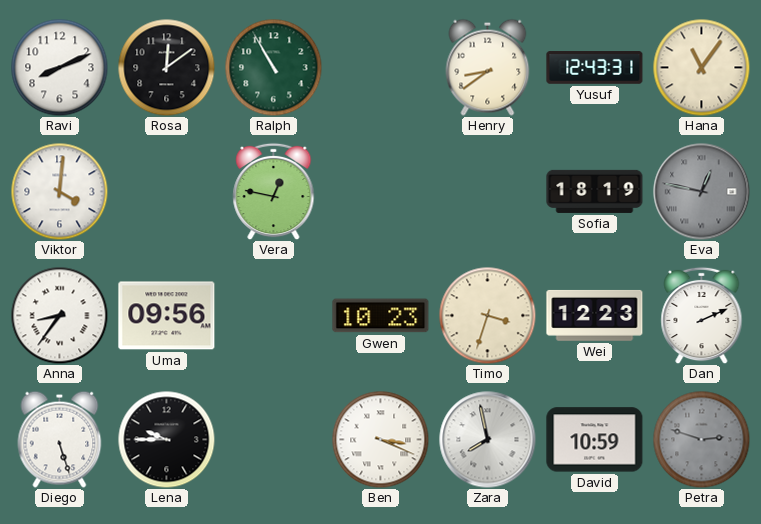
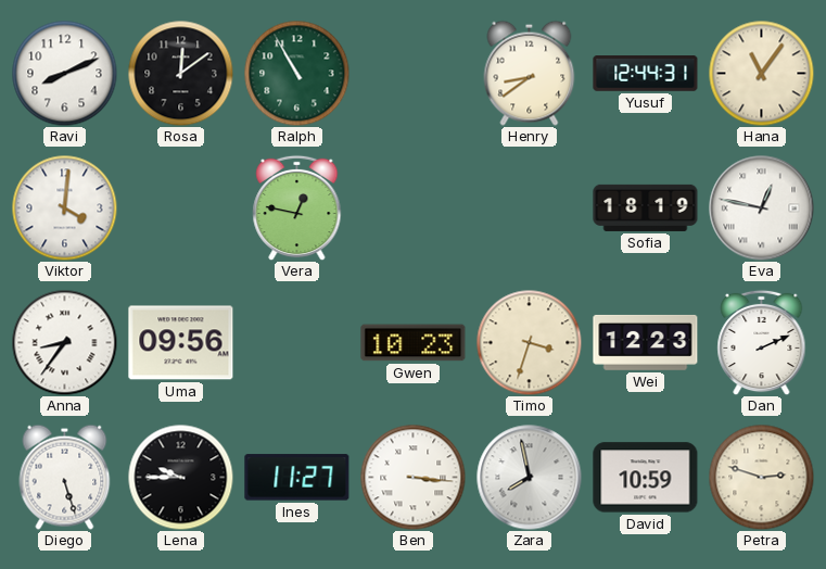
Yusuf: 12:43 -> 12:44 (646, 74)
Eva dial: grey -> white (762, 208)
Ines: none -> 11:27 (297, 478)
Ben: 3:19 -> 3:16 (412, 477)
Petra dial: grey -> cream (761, 477)
